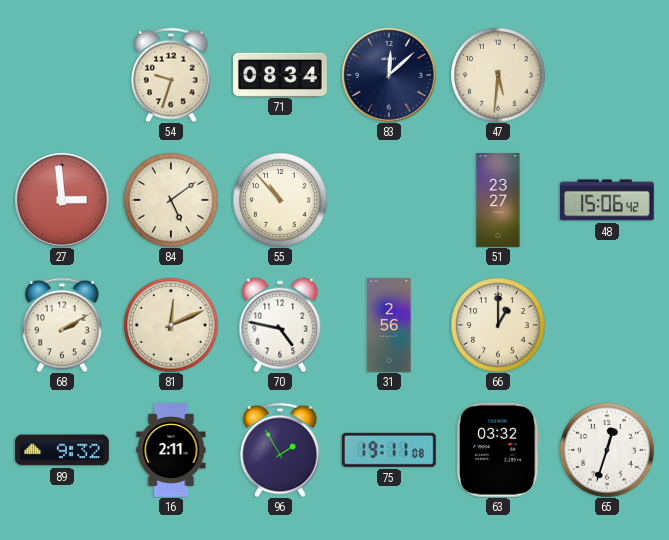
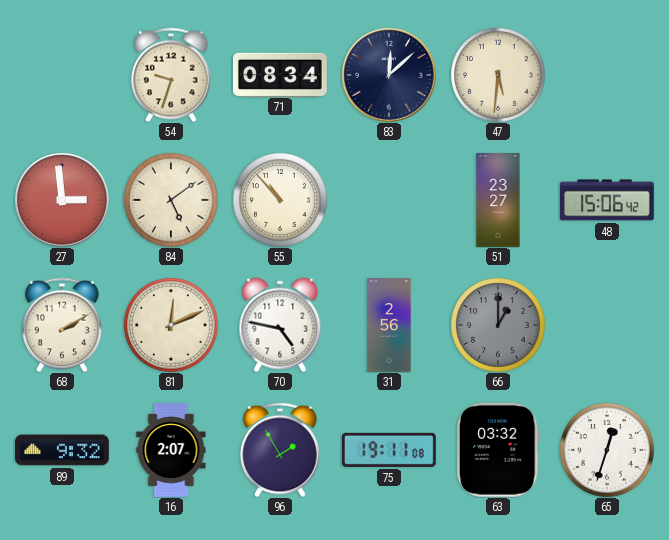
66 dial: cream -> grey (498, 325)
16: 2:11 -> 2:07 (171, 451)
